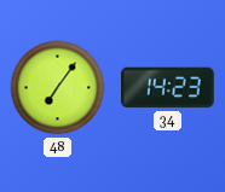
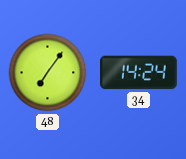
34: 14:23 -> 14:24 (139, 73)
